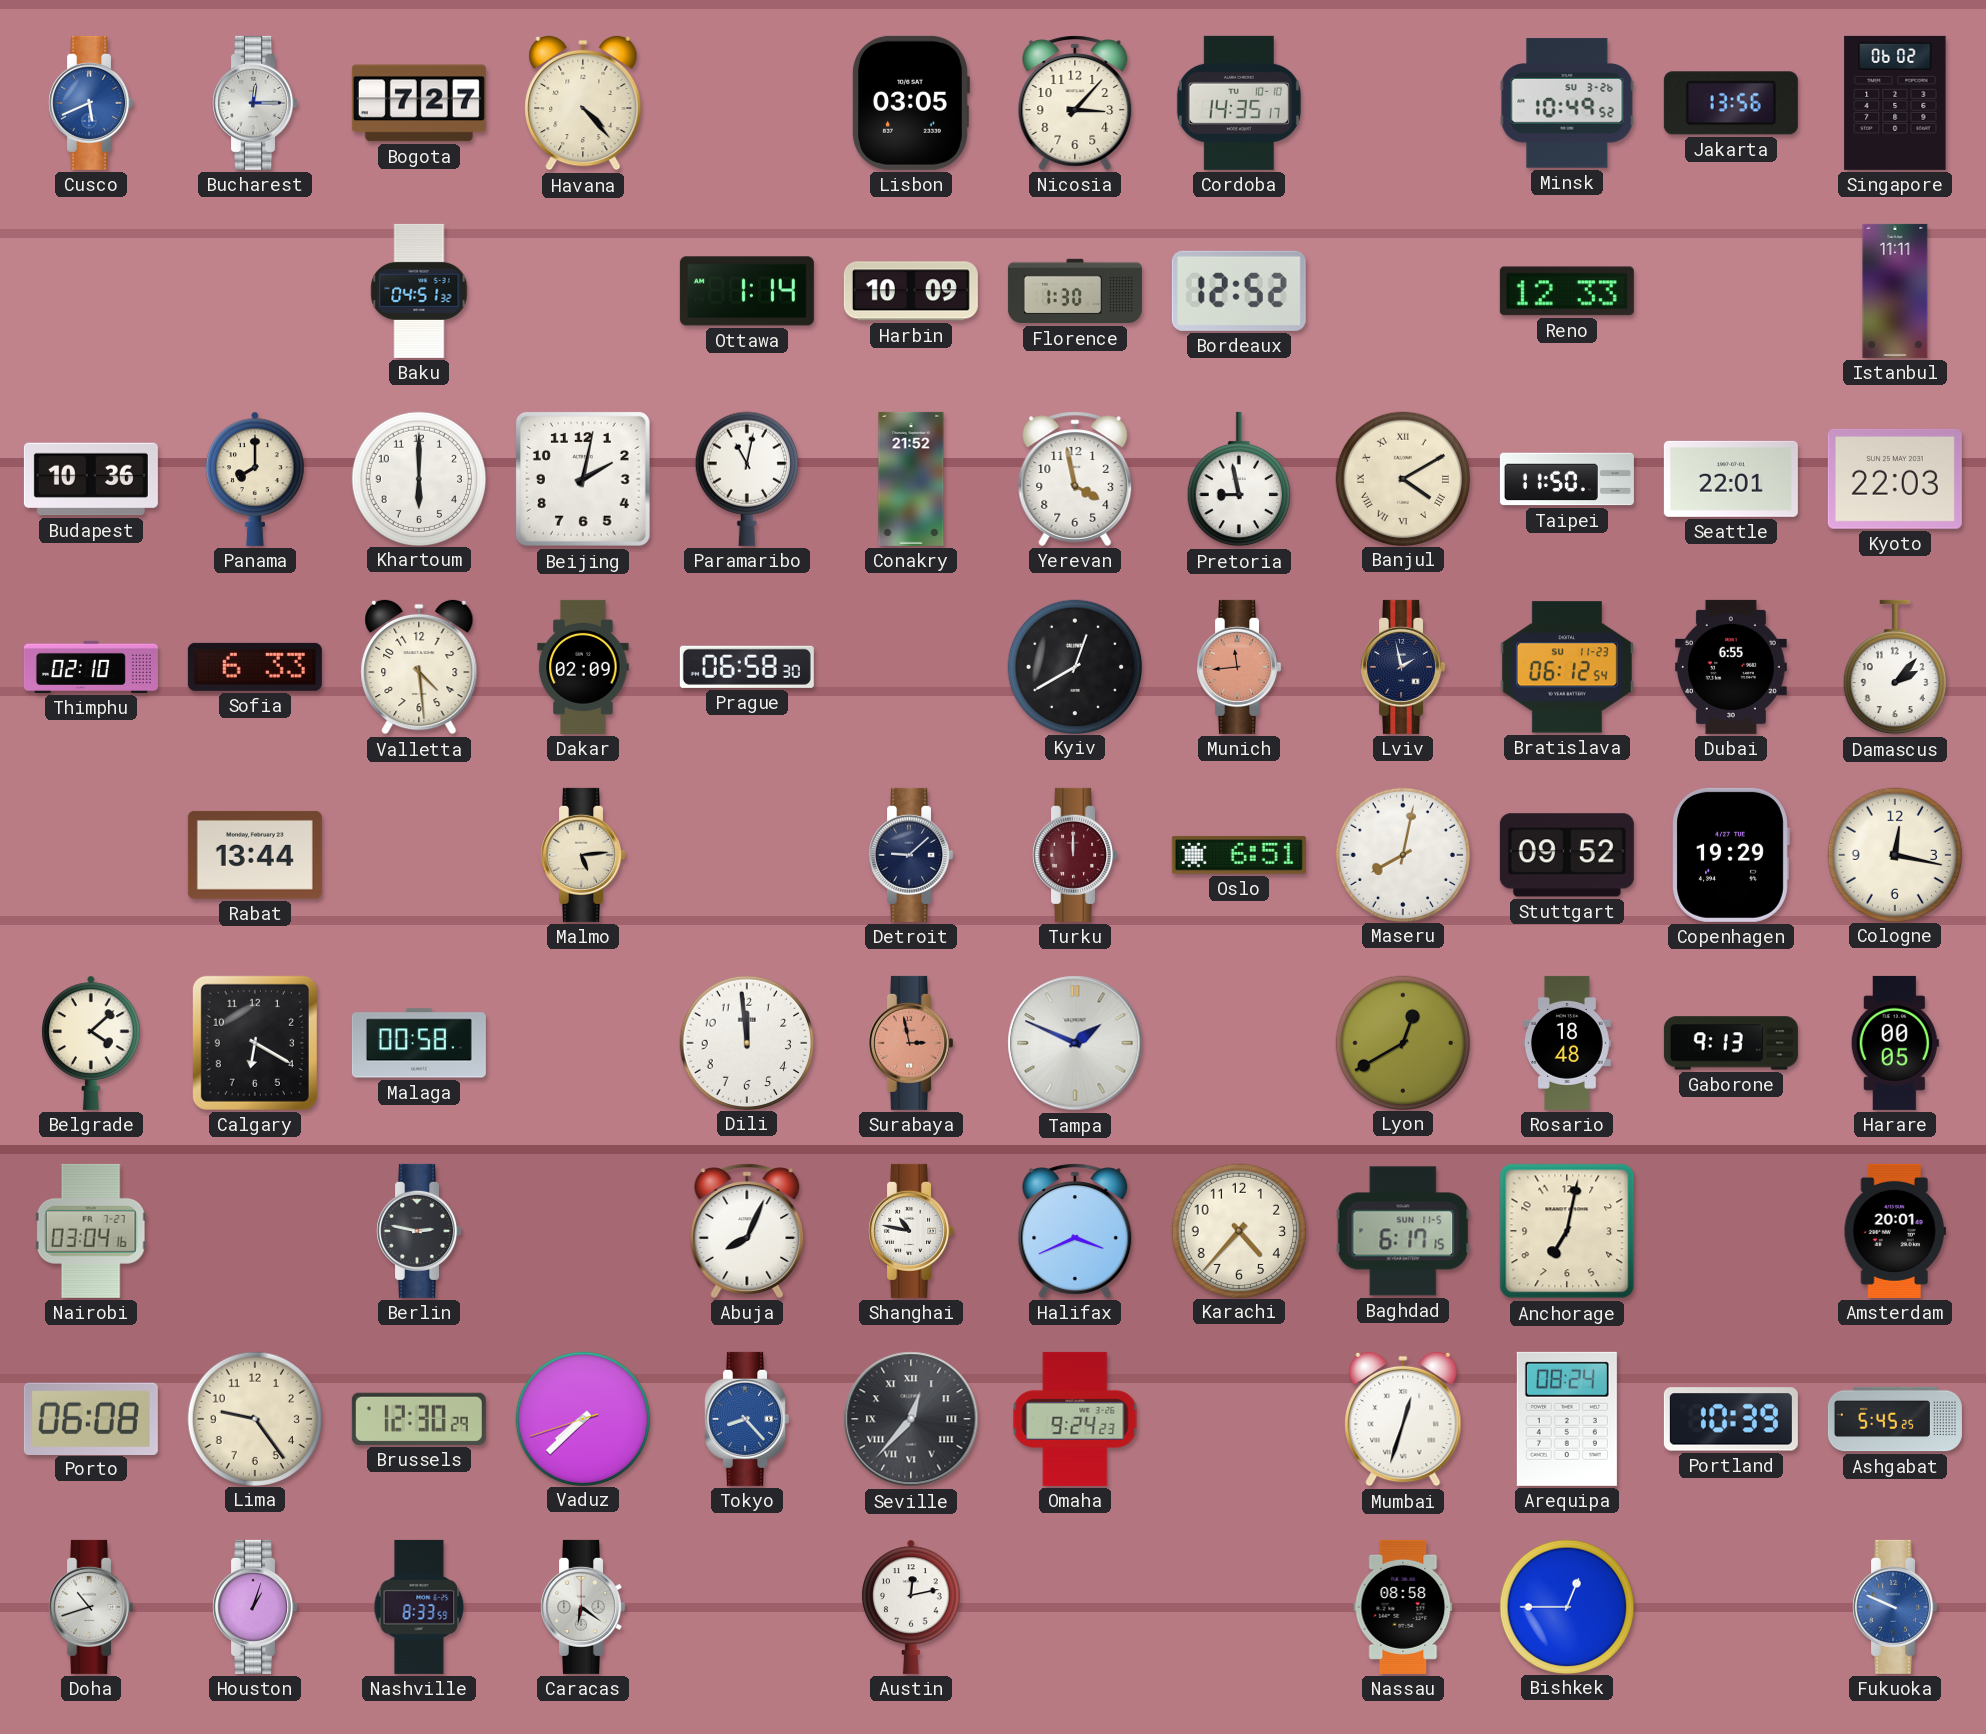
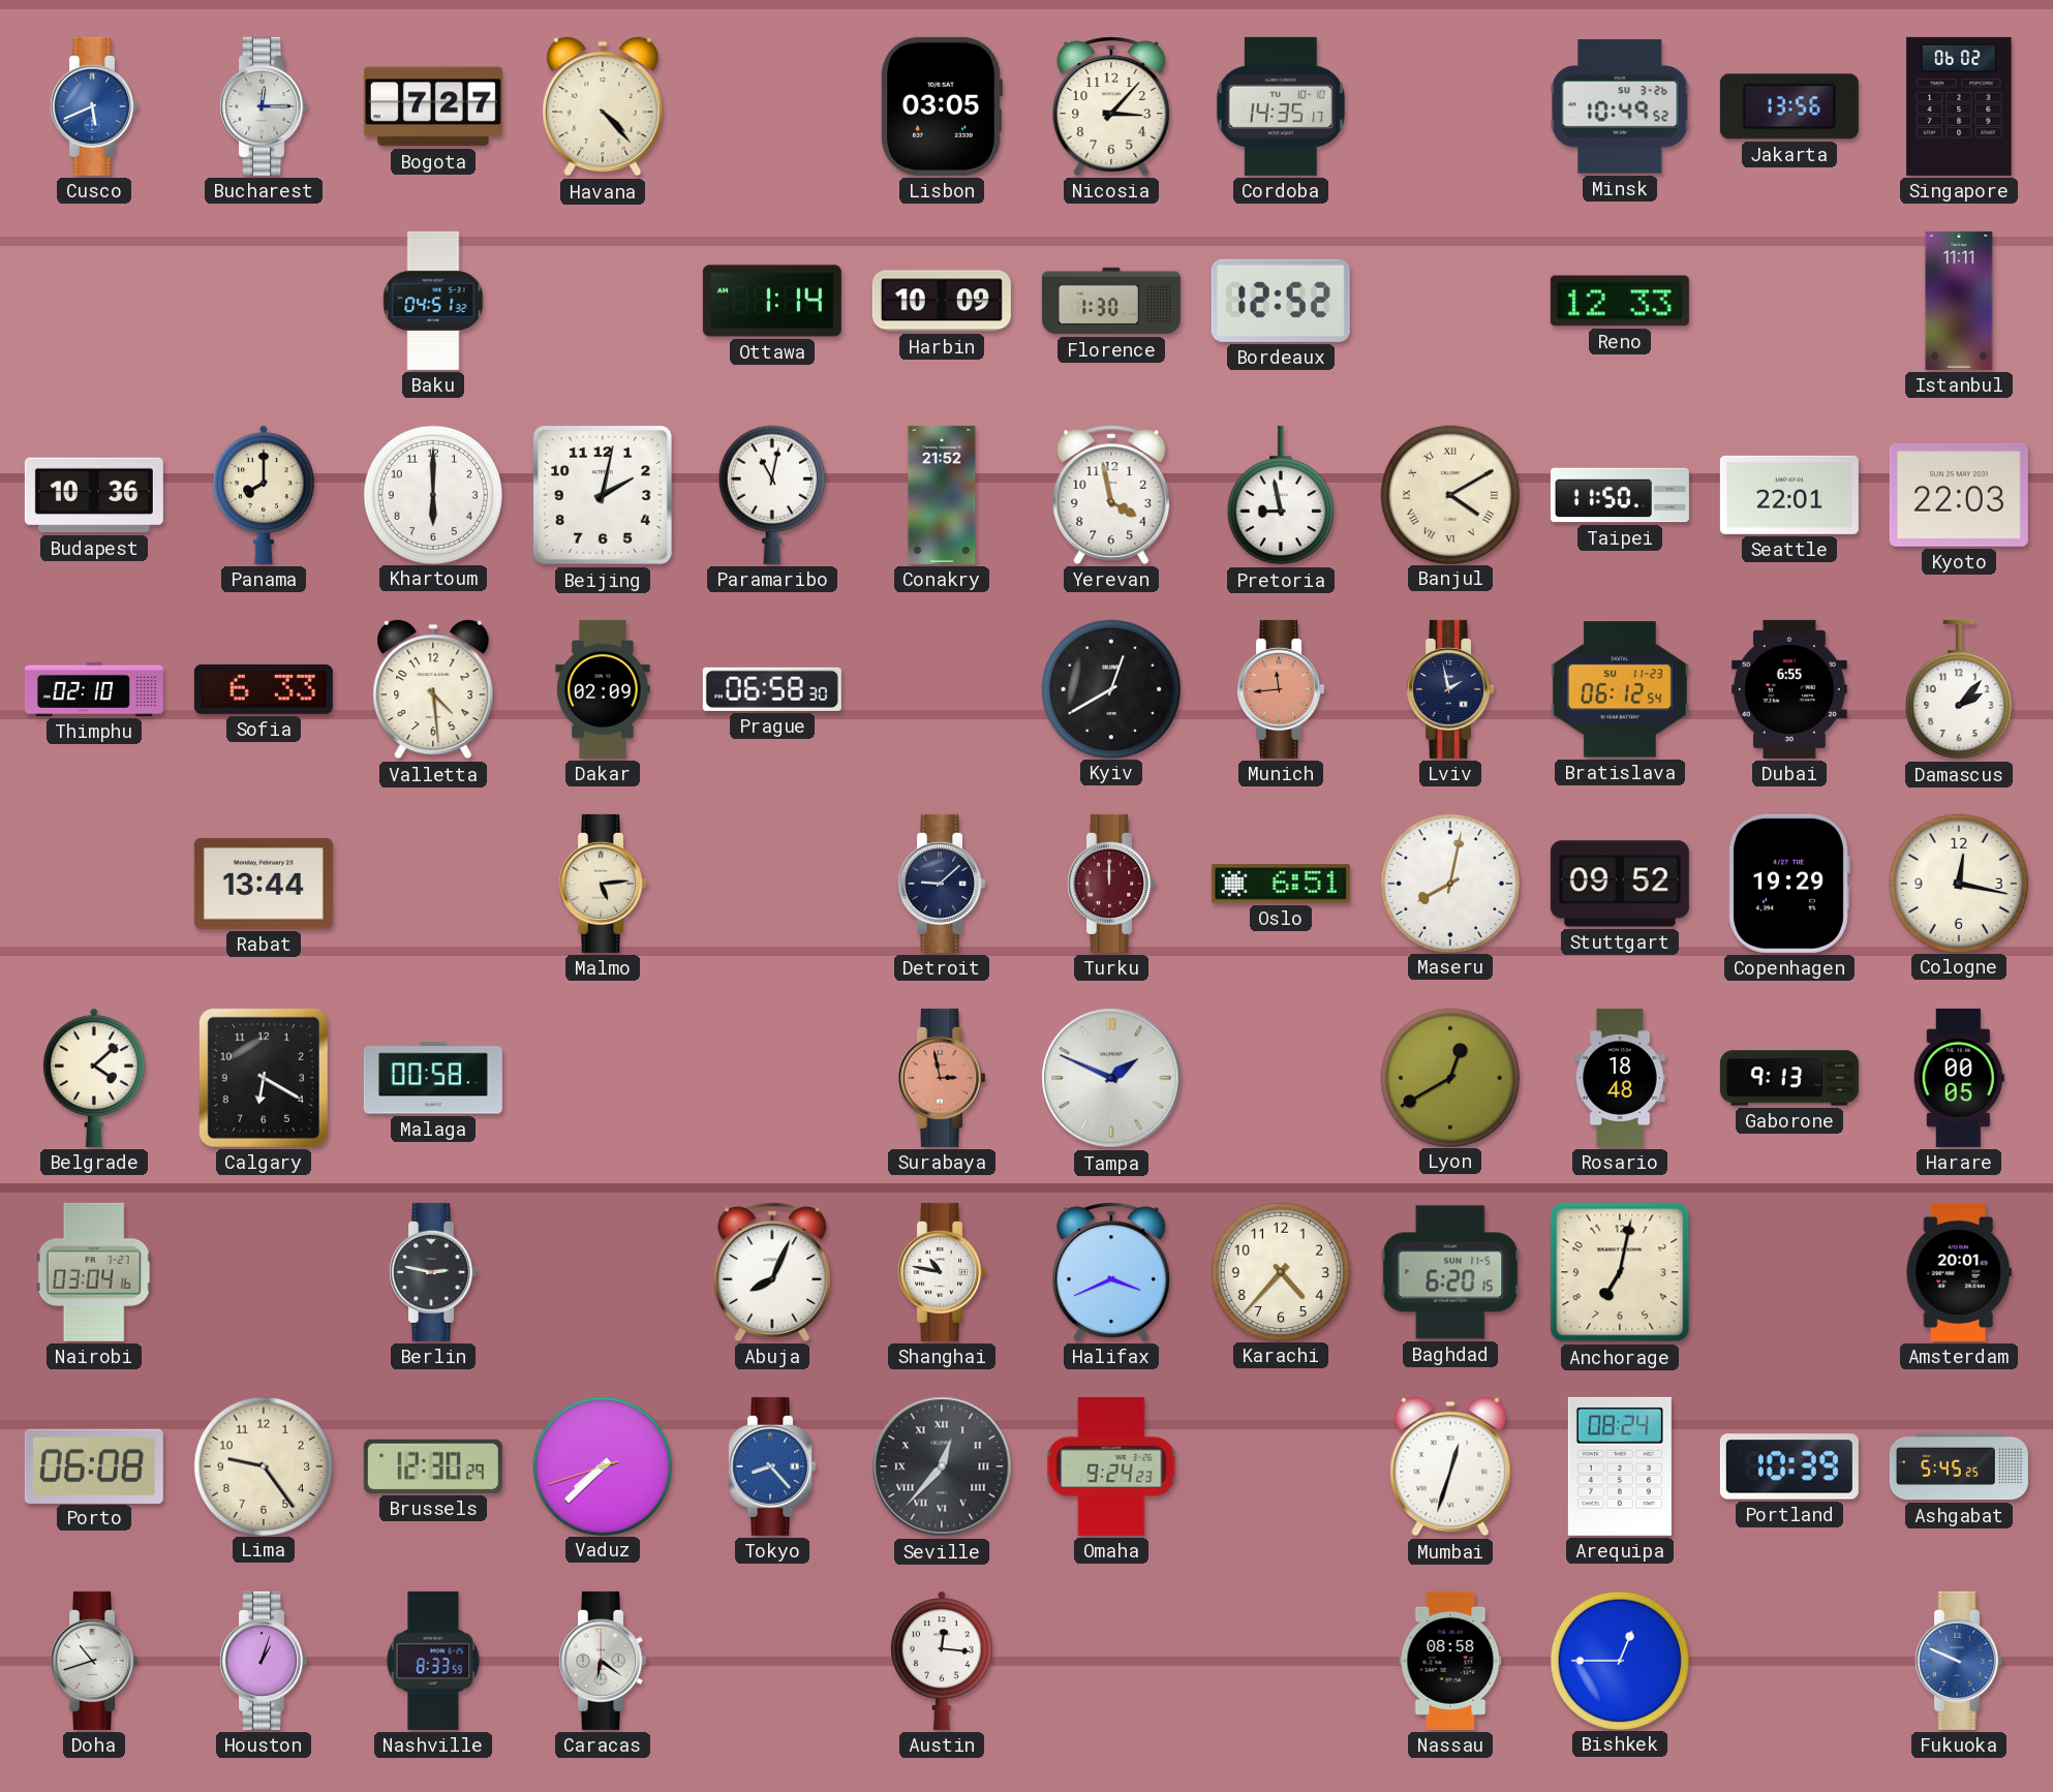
Dili: 11:59 -> none (746, 1042)
Baghdad: 6:17 -> 6:20 (1450, 1272)
Austin: 12:13 -> 12:16 (942, 1661)
